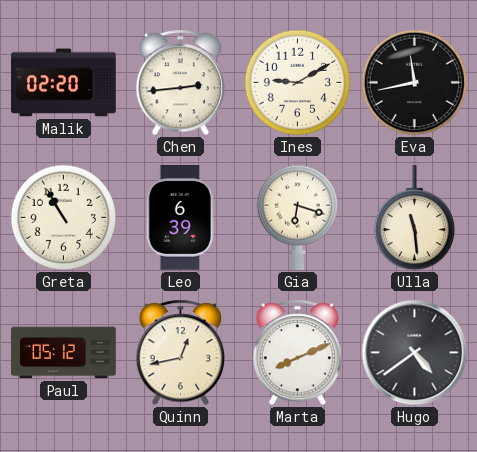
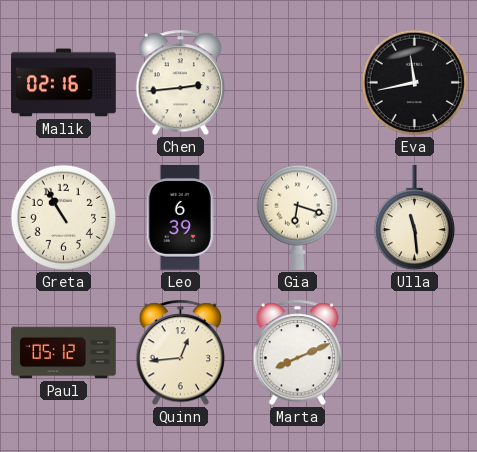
Malik: 02:20 -> 02:16 (64, 83)
Ines: 9:10 -> none (298, 83)
Quinn: 12:43 -> 12:44 (180, 353)
Hugo: 4:39 -> none (415, 353)
